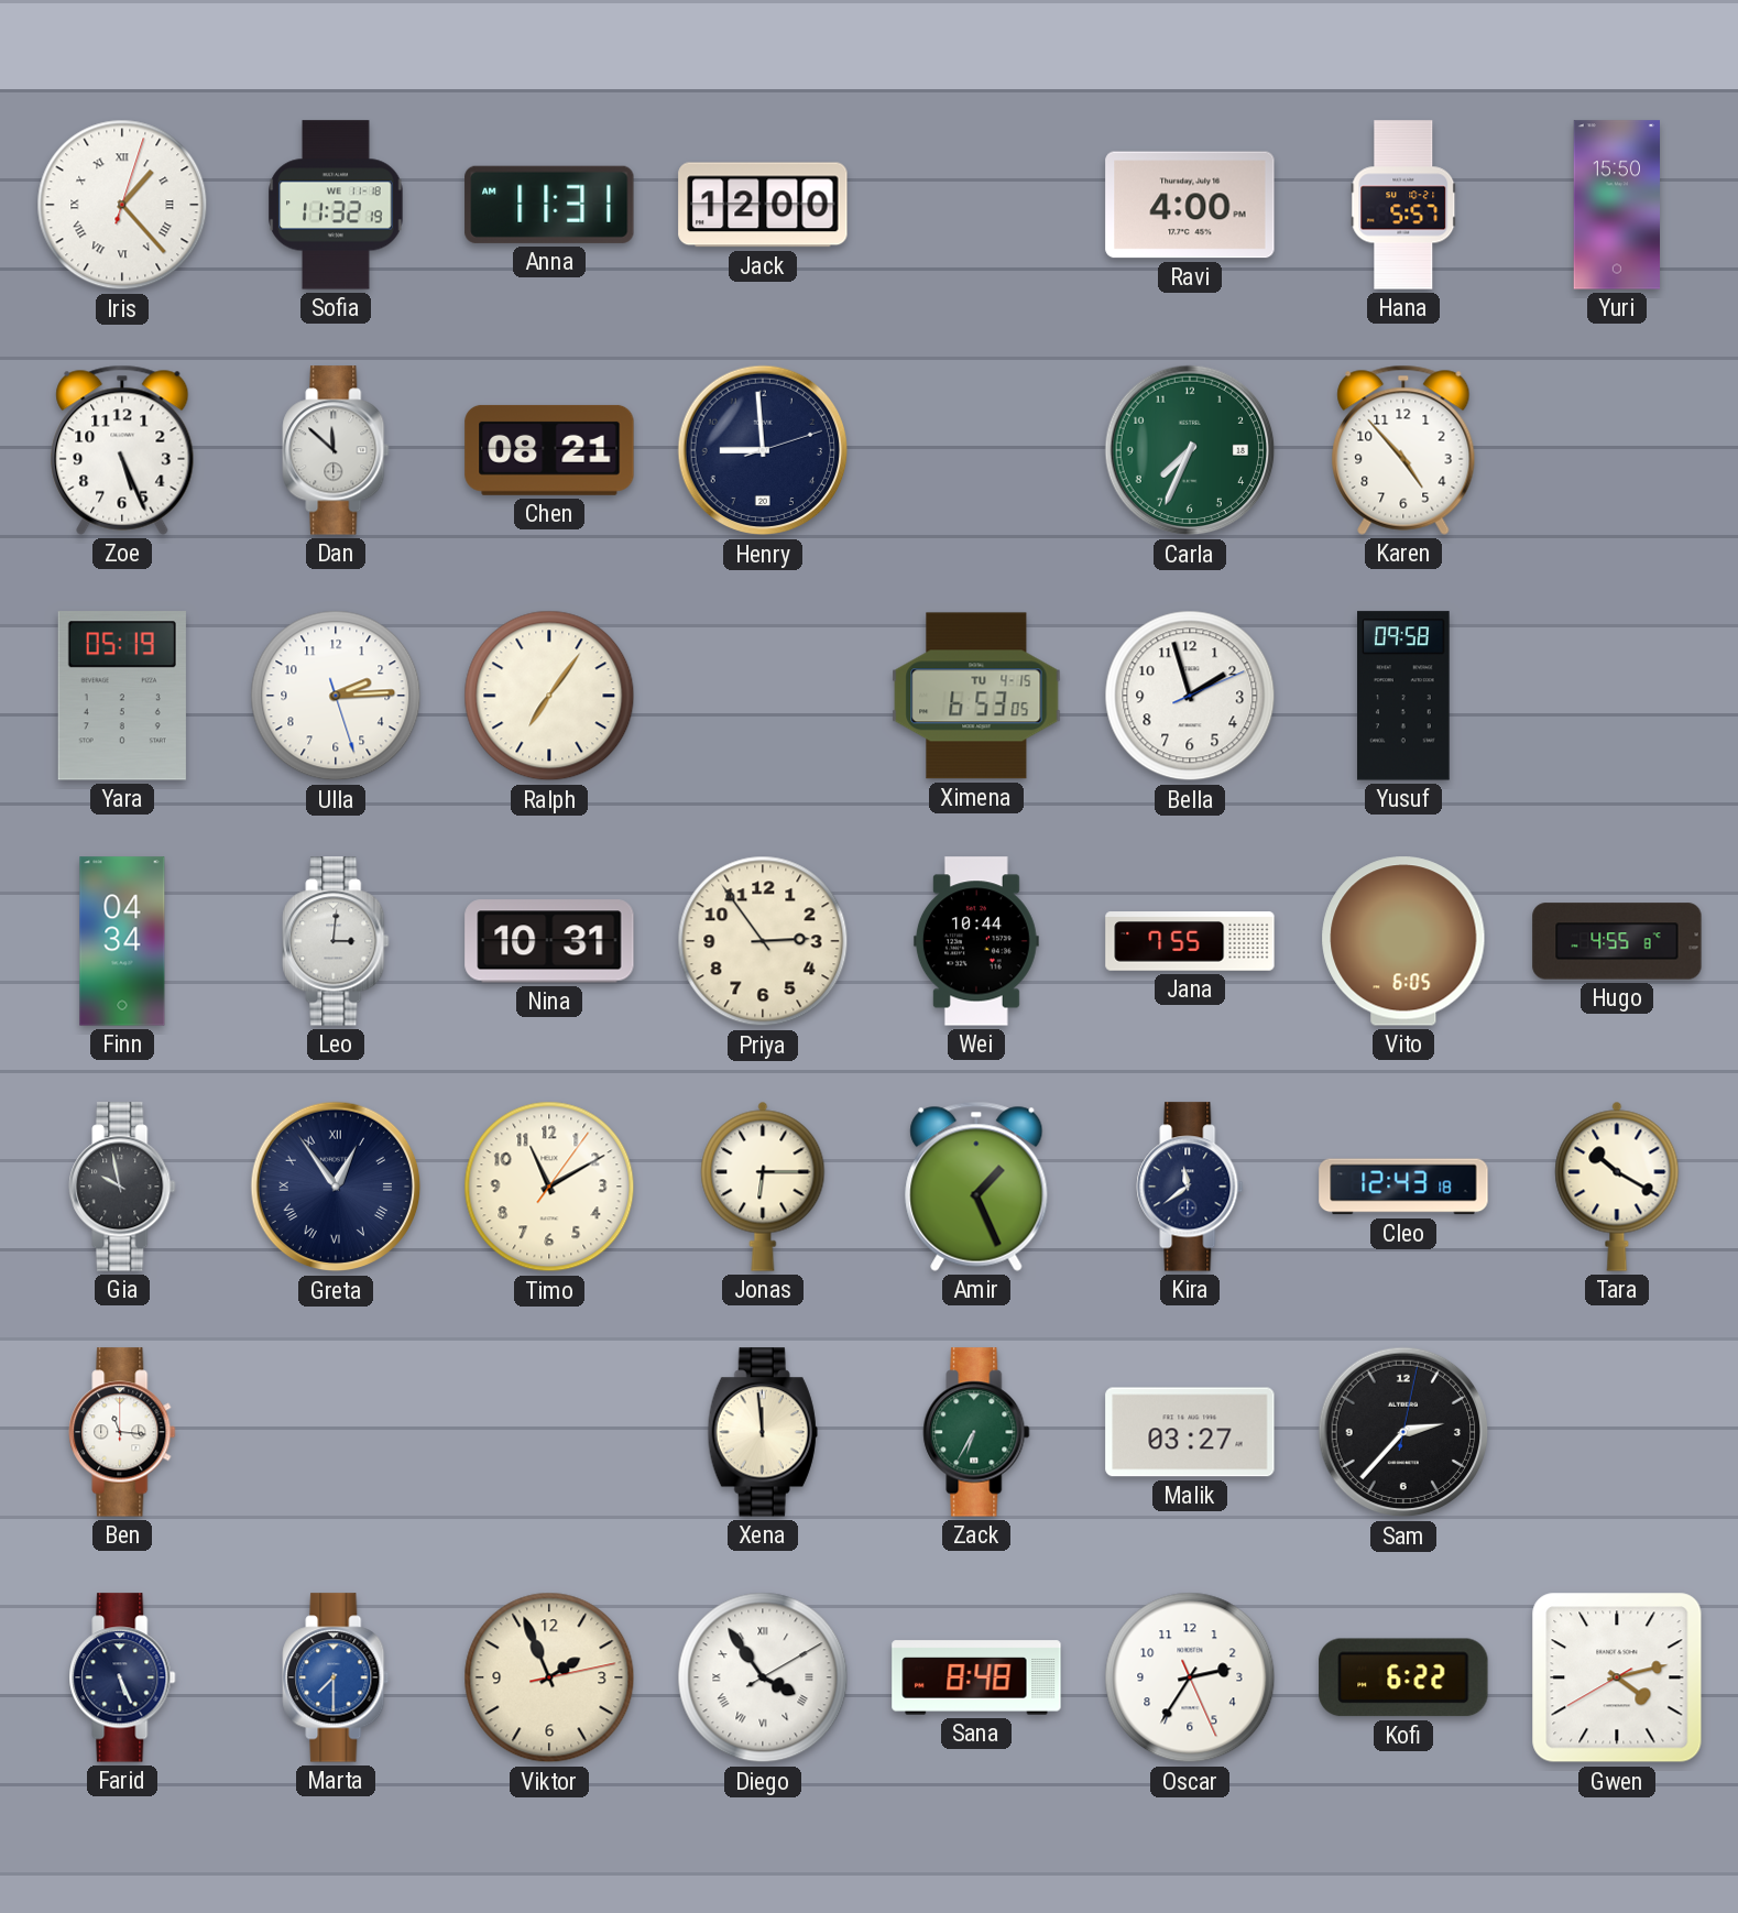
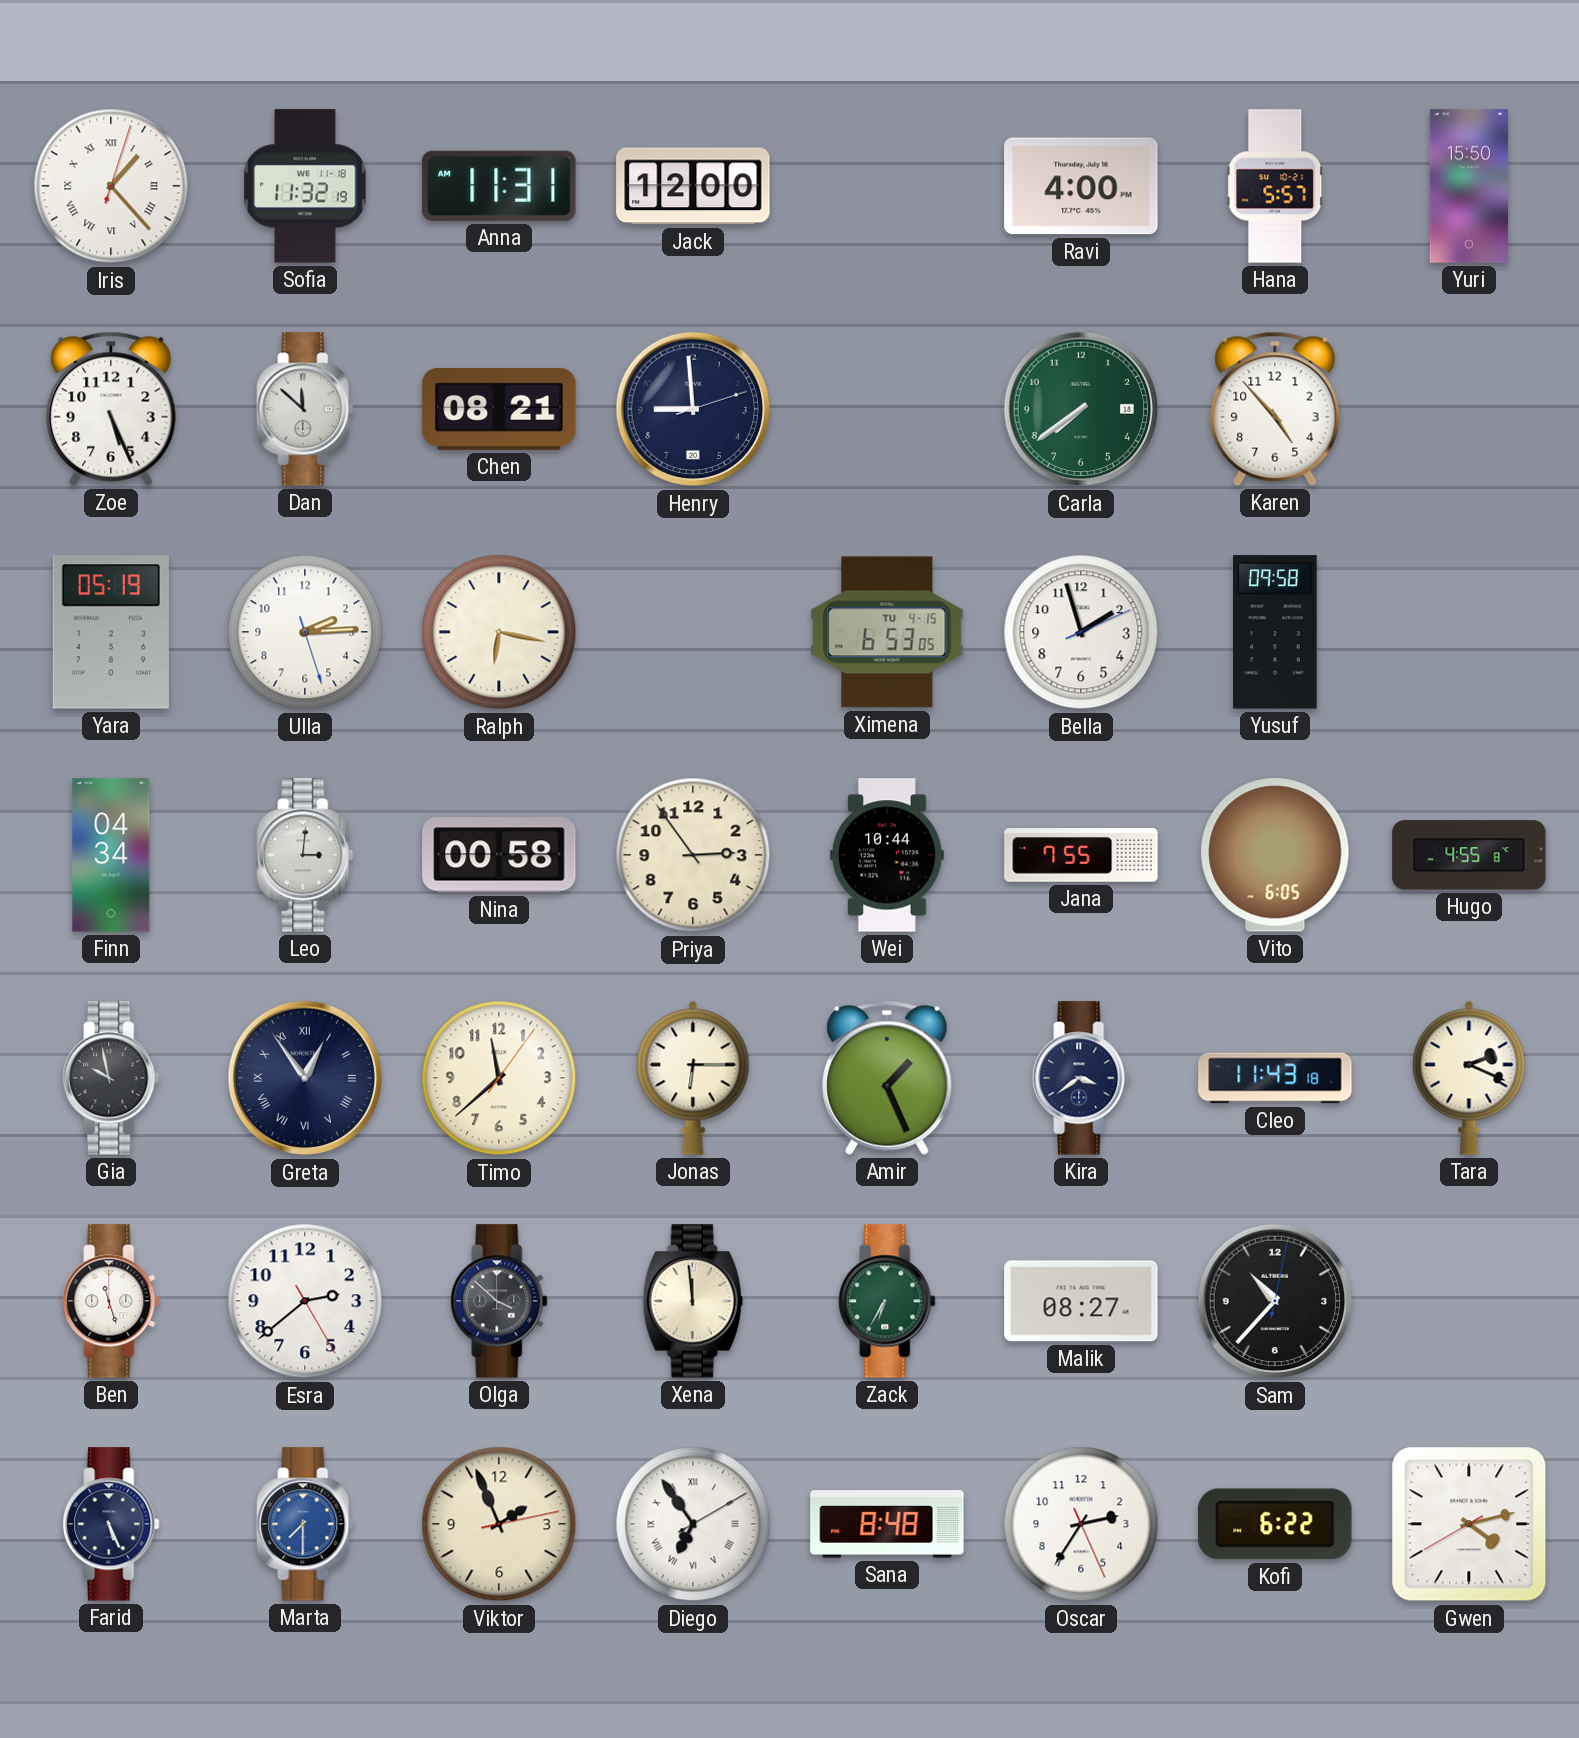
Carla: 7:34 -> 7:39 (1081, 409)
Ralph: 7:06 -> 6:17 (499, 632)
Nina: 10:31 -> 00:58 (499, 855)
Timo: 11:10 -> 11:38 (499, 1078)
Kira: 11:39 -> 3:39 (1081, 1078)
Cleo: 12:43 -> 11:43 (1275, 1078)
Tara: 10:20 -> 2:19 (1469, 1078)
Ben: 11:16 -> 11:27 (111, 1301)
Esra: none -> 2:38 (305, 1301)
Olga: none -> 3:52 (499, 1301)
Malik: 03:27 -> 08:27 (1081, 1301)
Sam: 2:37 -> 10:37 (1275, 1301)
Diego: 3:54 -> 6:54 (693, 1524)
